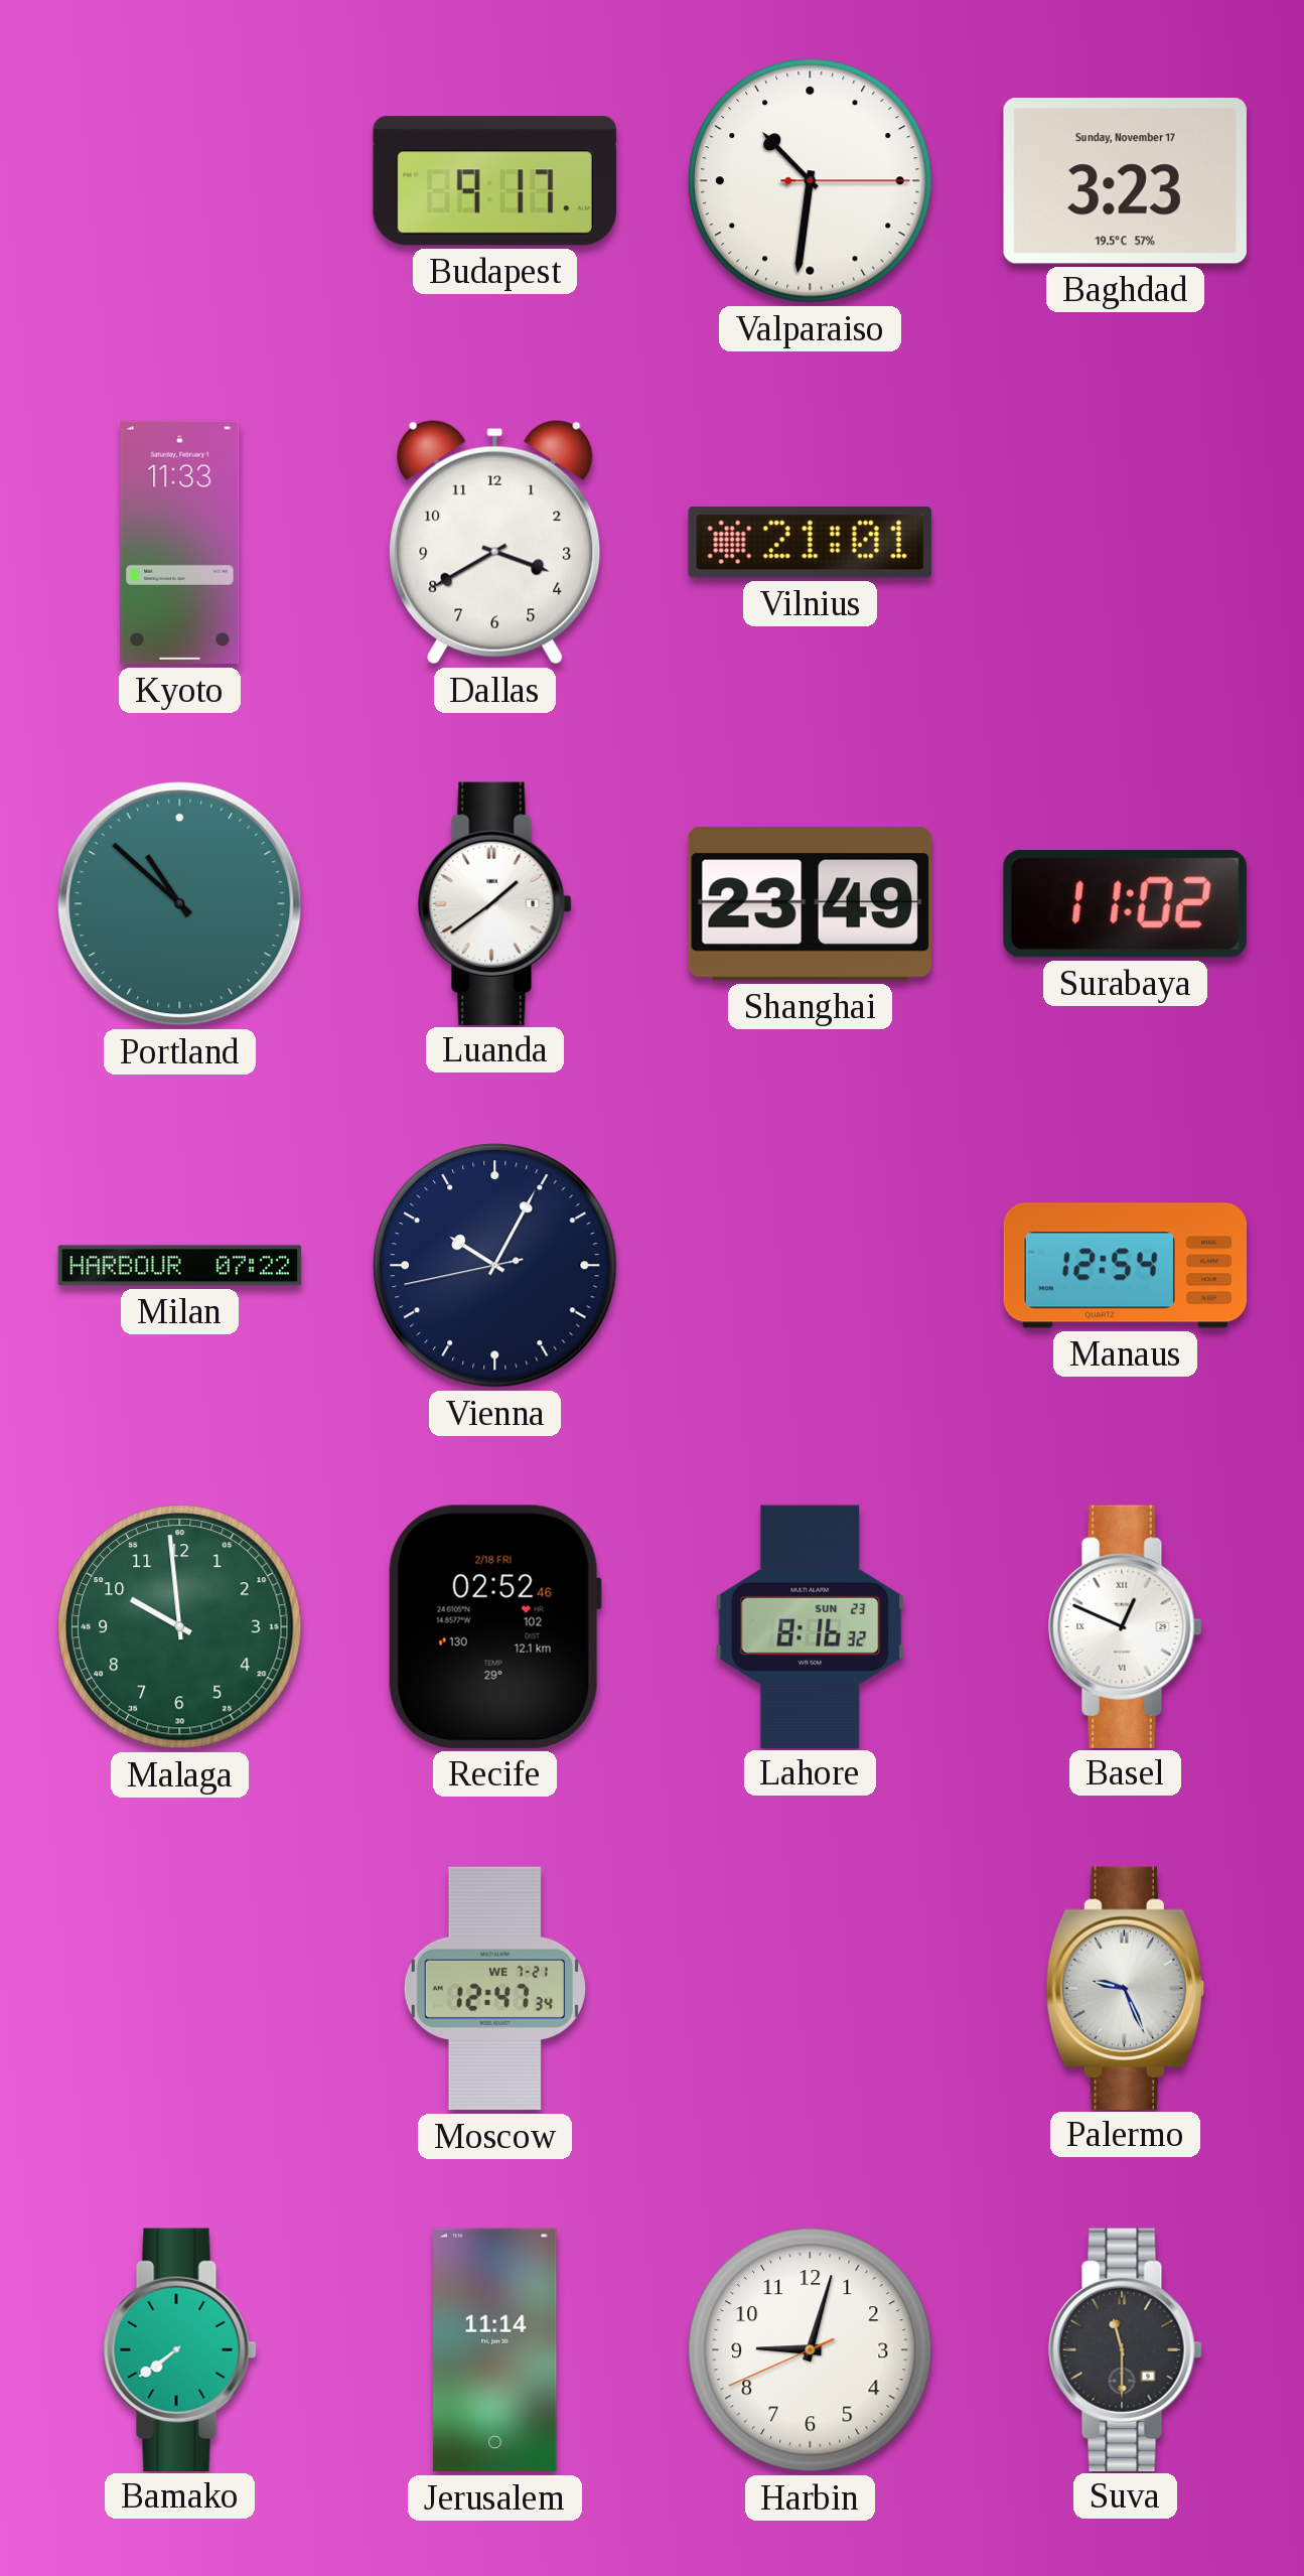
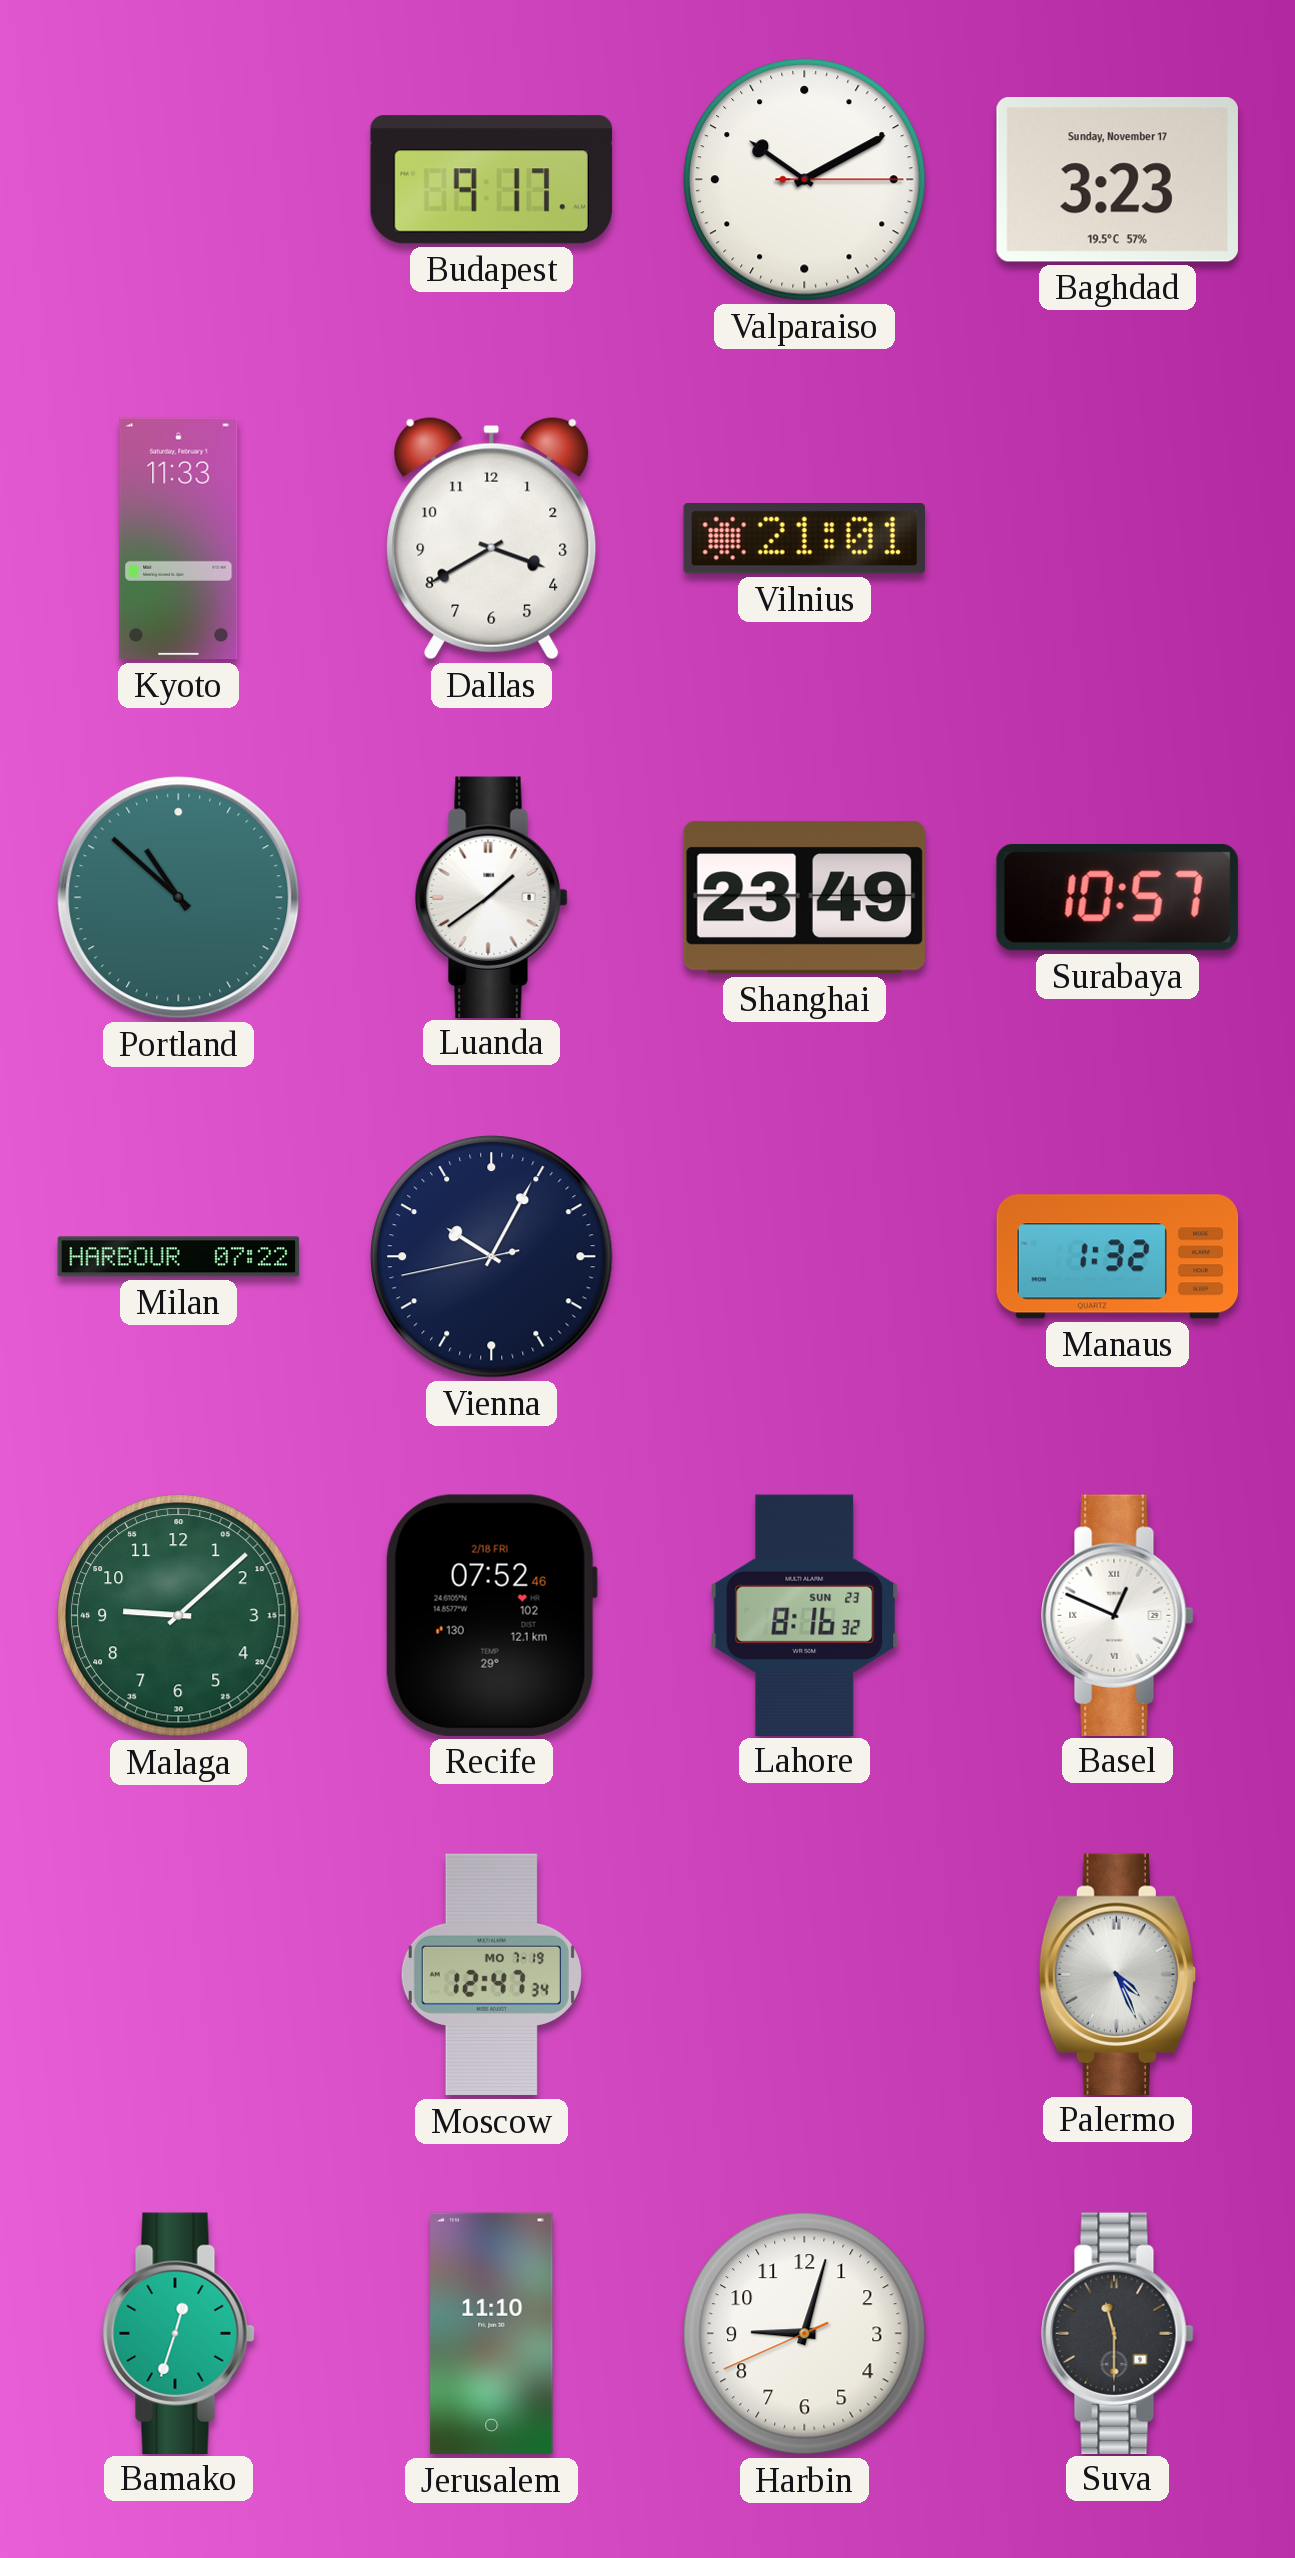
Valparaiso: 10:31 -> 10:10 (805, 180)
Surabaya: 11:02 -> 10:57 (1117, 897)
Manaus: 12:54 -> 1:32 (1118, 1257)
Malaga: 9:59 -> 9:08 (179, 1616)
Recife: 02:52 -> 07:52 (491, 1615)
Moscow date: WE 7-21 -> MO 7-19 (491, 1975)
Palermo: 9:26 -> 4:26 (1117, 1974)
Bamako: 7:39 -> 12:33 (179, 2333)
Jerusalem: 11:14 -> 11:10 (492, 2334)
